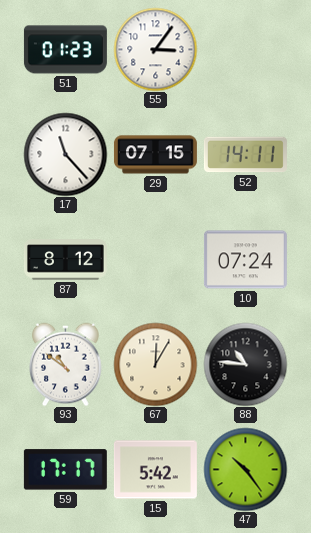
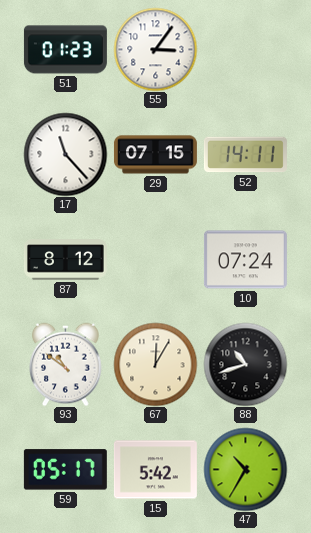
88: 10:46 -> 10:42 (245, 364)
59: 17:17 -> 05:17 (65, 470)
47: 10:24 -> 10:35 (245, 469)
